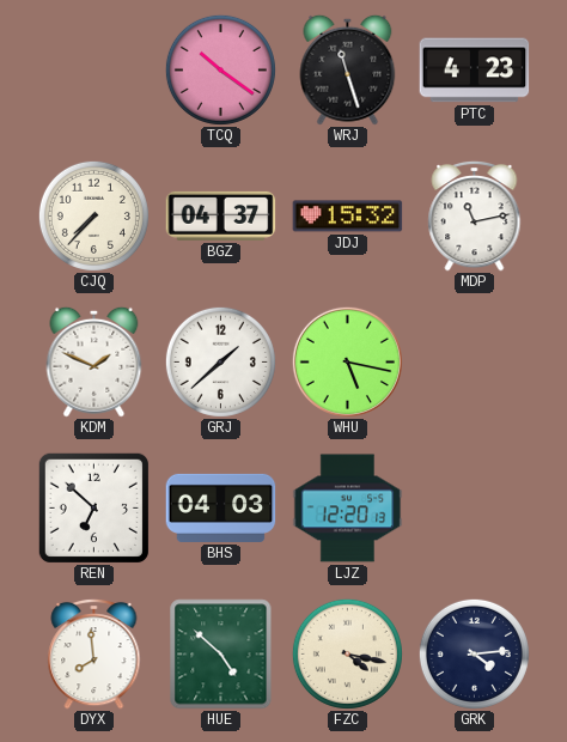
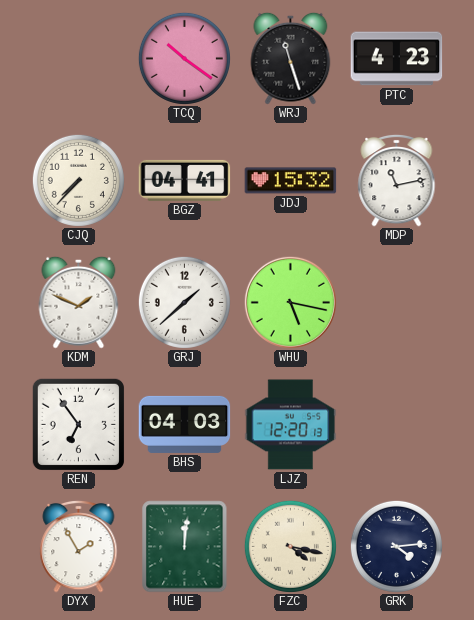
BGZ: 04:37 -> 04:41 (185, 180)
REN: 6:52 -> 6:54 (78, 424)
DYX: 7:59 -> 1:55 (79, 546)
HUE: 4:52 -> 12:01 (185, 547)
